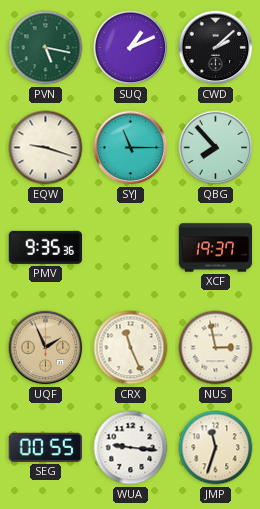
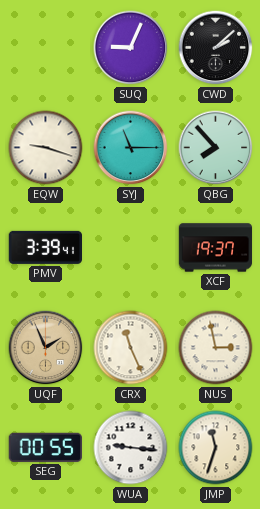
PVN: 5:17 -> none (46, 48)
SUQ: 1:11 -> 9:04 (131, 48)
PMV: 9:35 -> 3:39 (45, 247)
